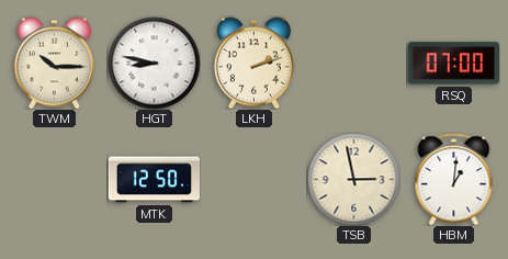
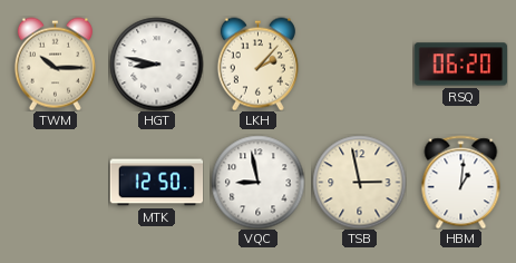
LKH: 2:12 -> 2:07 (257, 64)
RSQ: 07:00 -> 06:20 (460, 65)
VQC: none -> 8:58 (257, 182)
